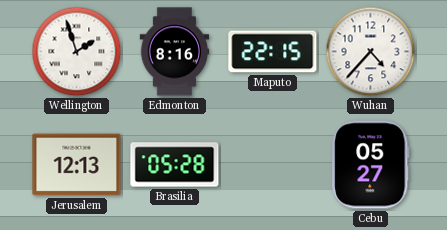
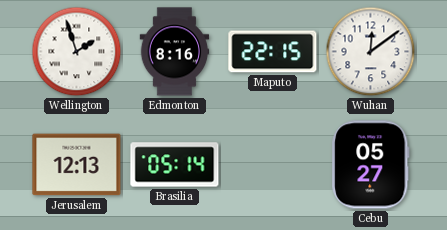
Wuhan: 4:37 -> 12:09 (371, 52)
Brasilia: 05:28 -> 05:14 (175, 165)
